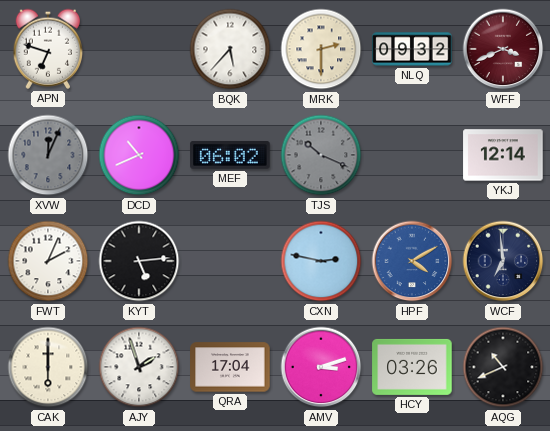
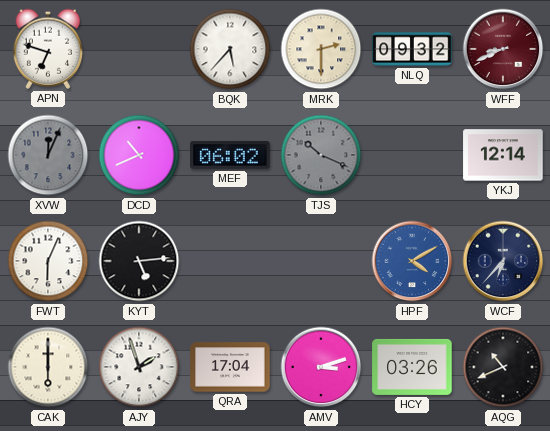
WFF: 3:41 -> 8:41 (503, 49)
FWT: 2:04 -> 6:04 (48, 261)
CXN: 2:47 -> none (321, 261)
WCF: 6:59 -> 6:37 (503, 261)
